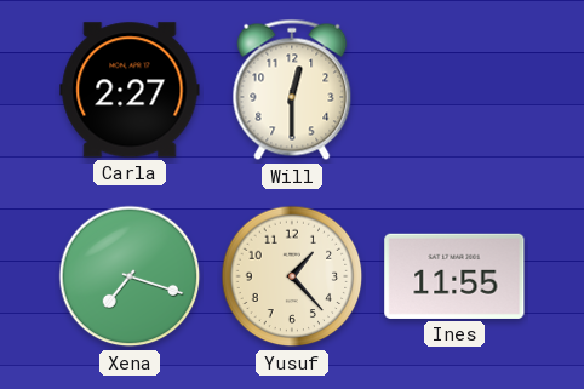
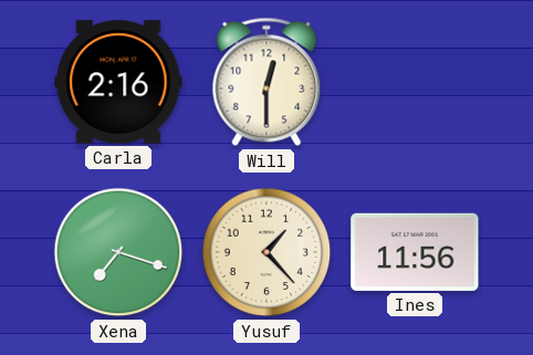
Carla: 2:27 -> 2:16 (118, 82)
Ines: 11:55 -> 11:56 (415, 252)
